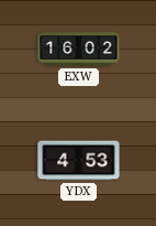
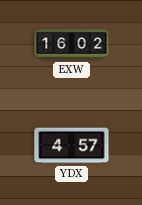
YDX: 4:53 -> 4:57 (72, 146)
